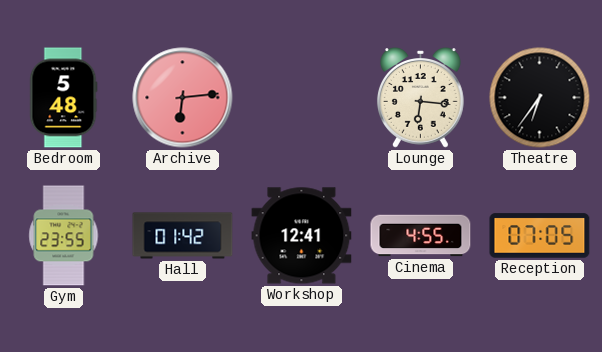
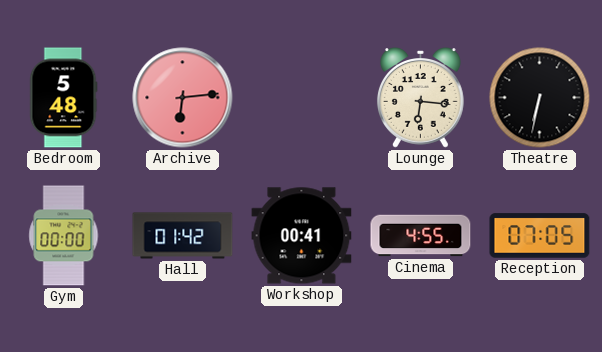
Theatre: 6:36 -> 6:32 (540, 98)
Gym: 23:55 -> 00:00 (64, 236)
Workshop: 12:41 -> 00:41 (302, 236)
